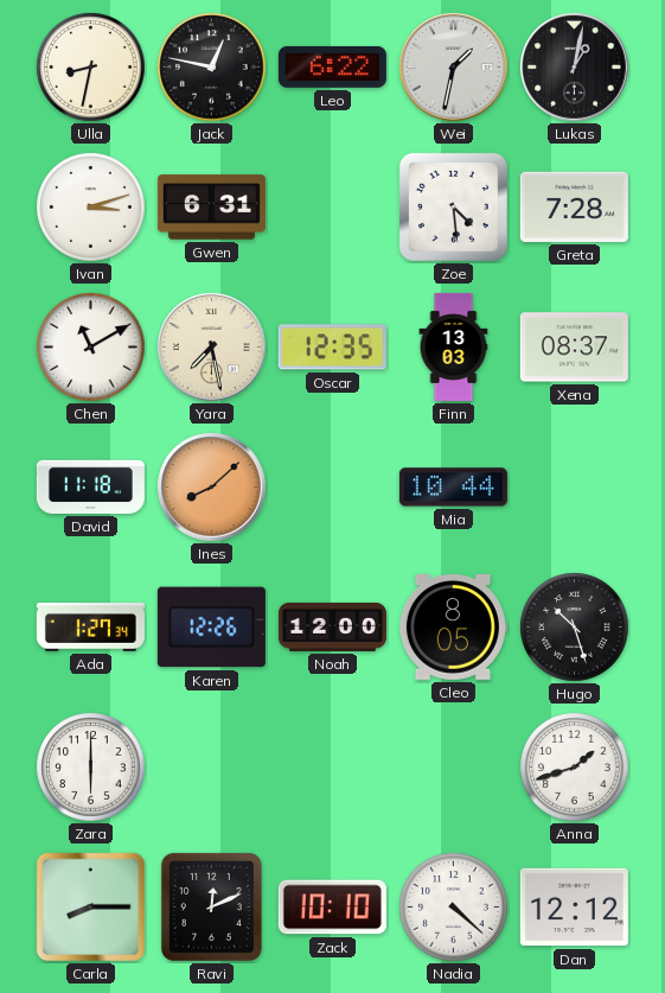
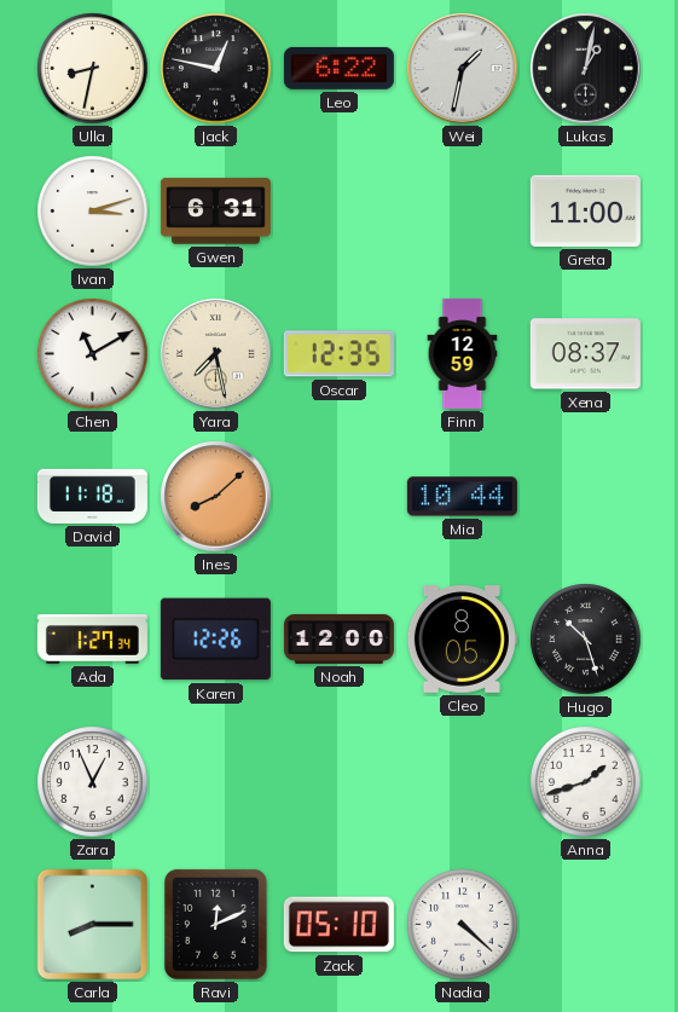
Zoe: 4:29 -> none (453, 206)
Greta: 7:28 -> 11:00 (585, 210)
Finn: 13:03 -> 12:59 (463, 353)
Zara: 6:00 -> 12:56 (93, 782)
Zack: 10:10 -> 05:10 (338, 925)
Dan: 12:12 -> none (574, 908)
